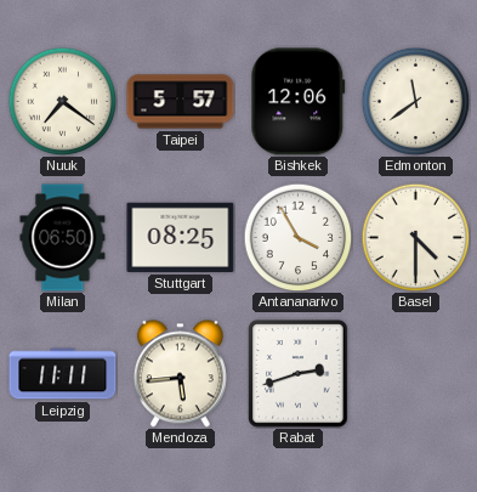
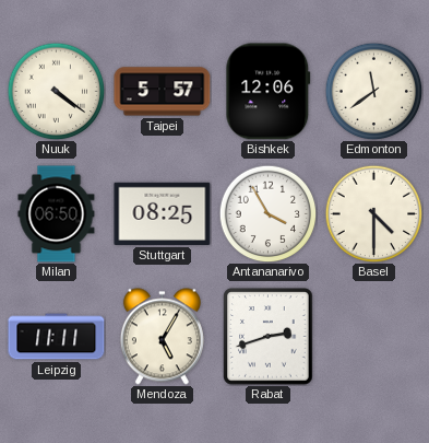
Nuuk: 7:21 -> 4:21 (56, 91)
Mendoza: 5:44 -> 5:05 (162, 337)
